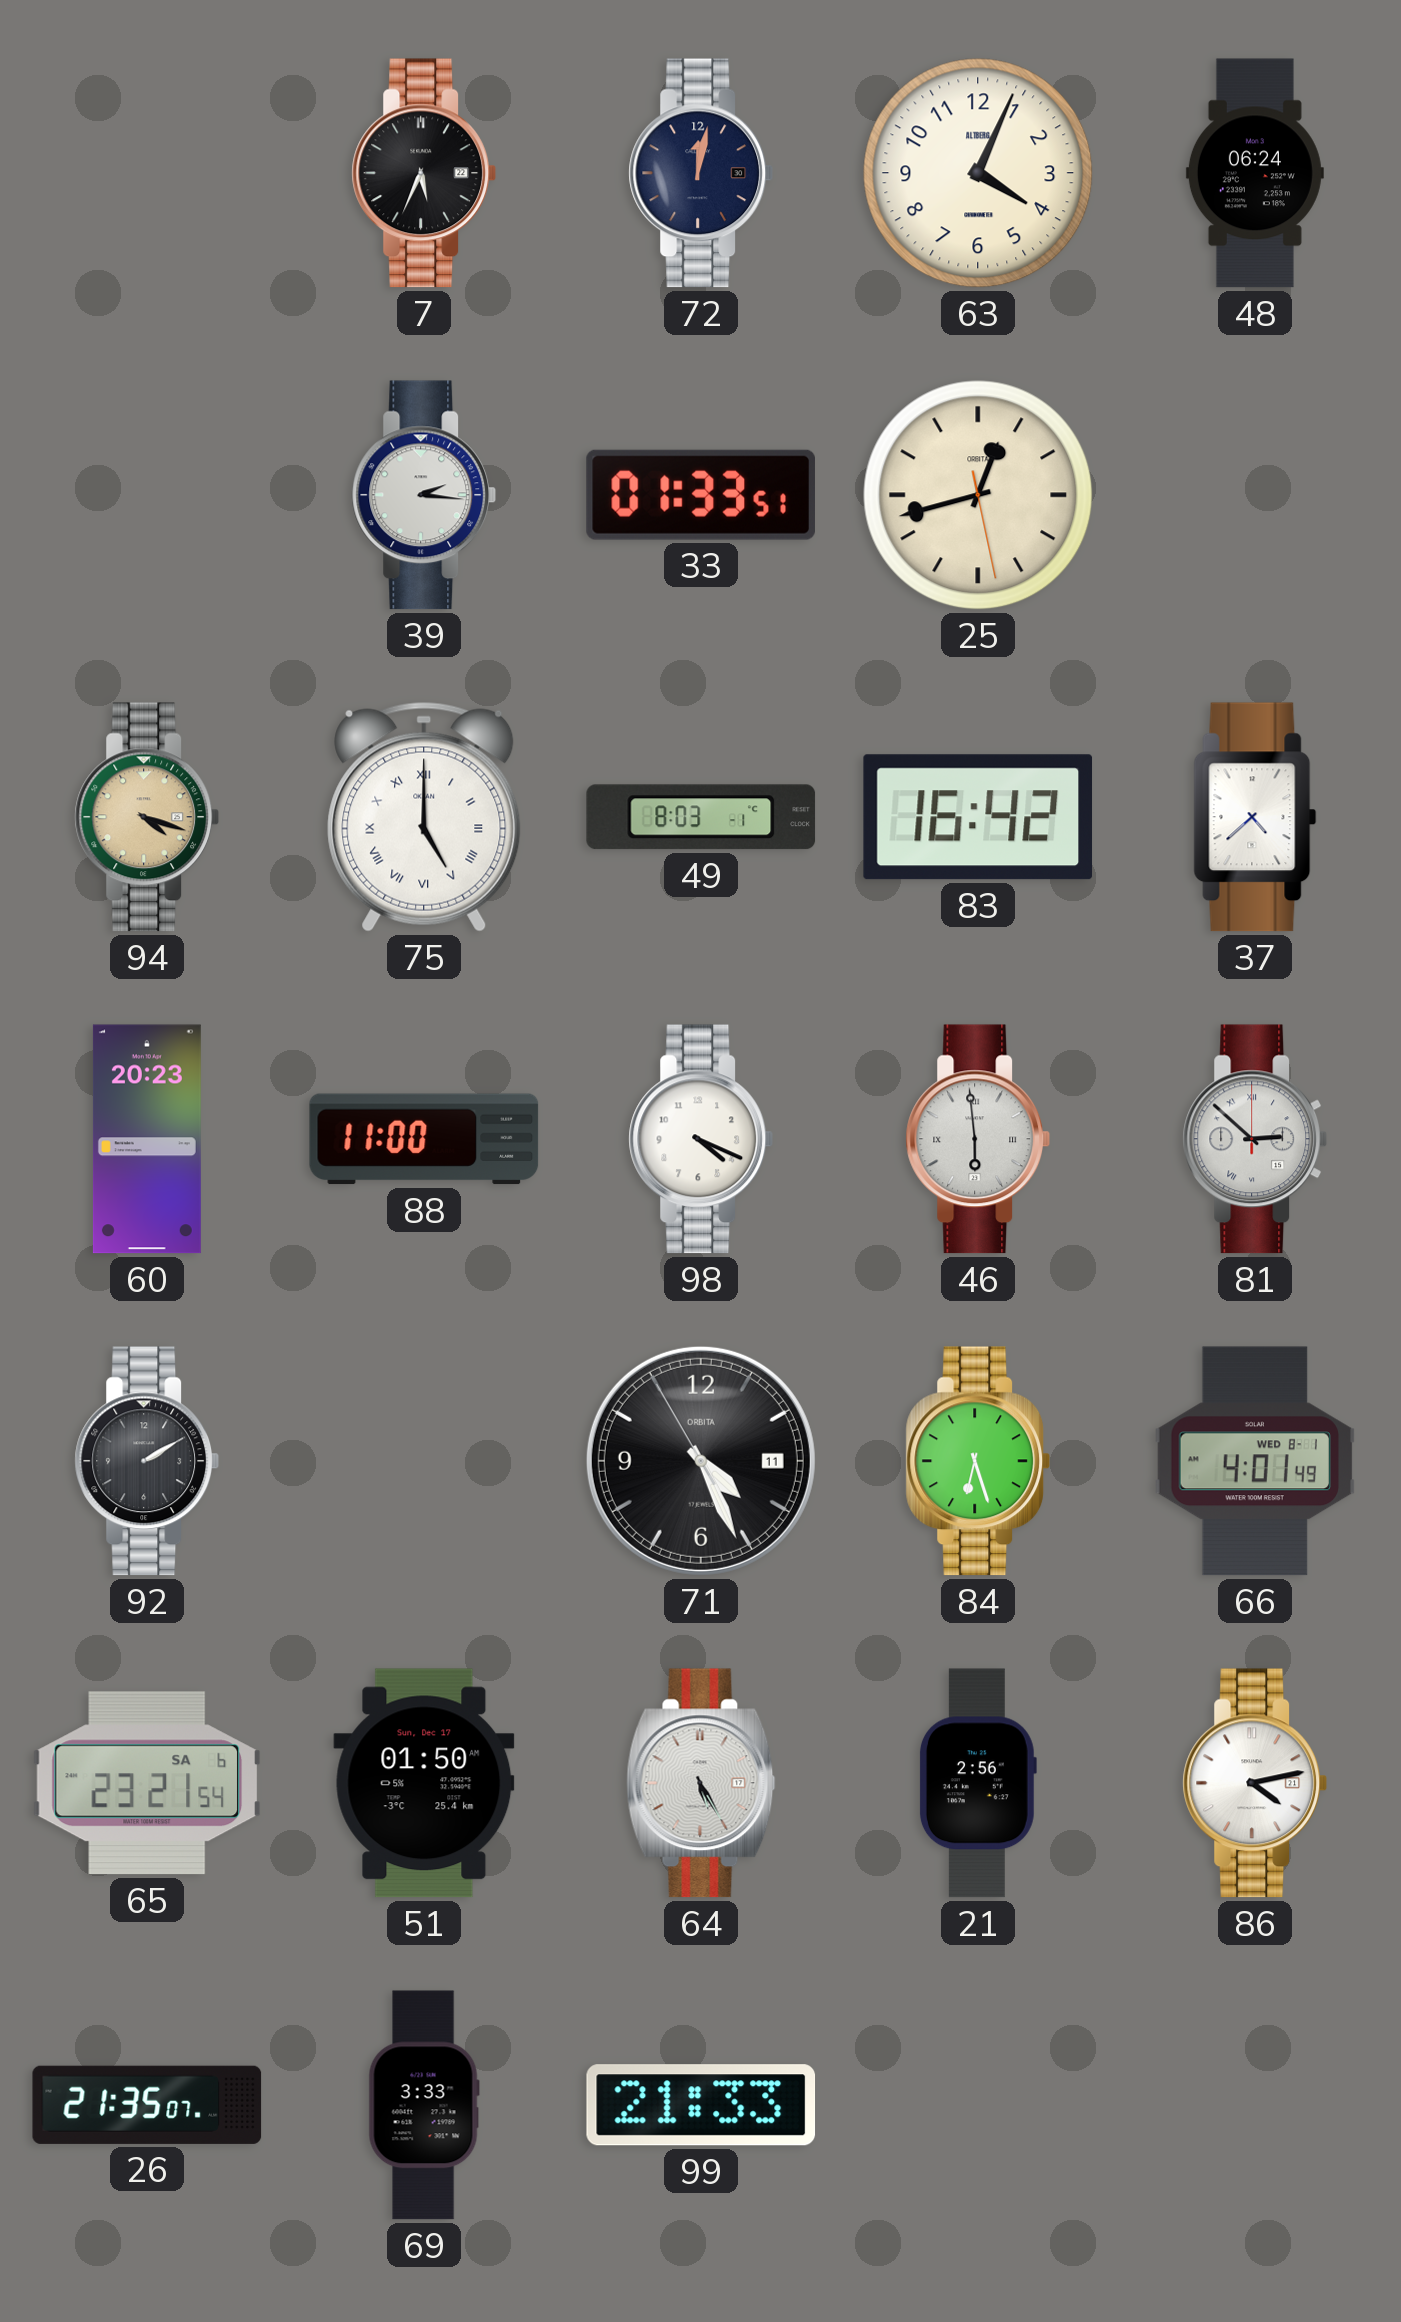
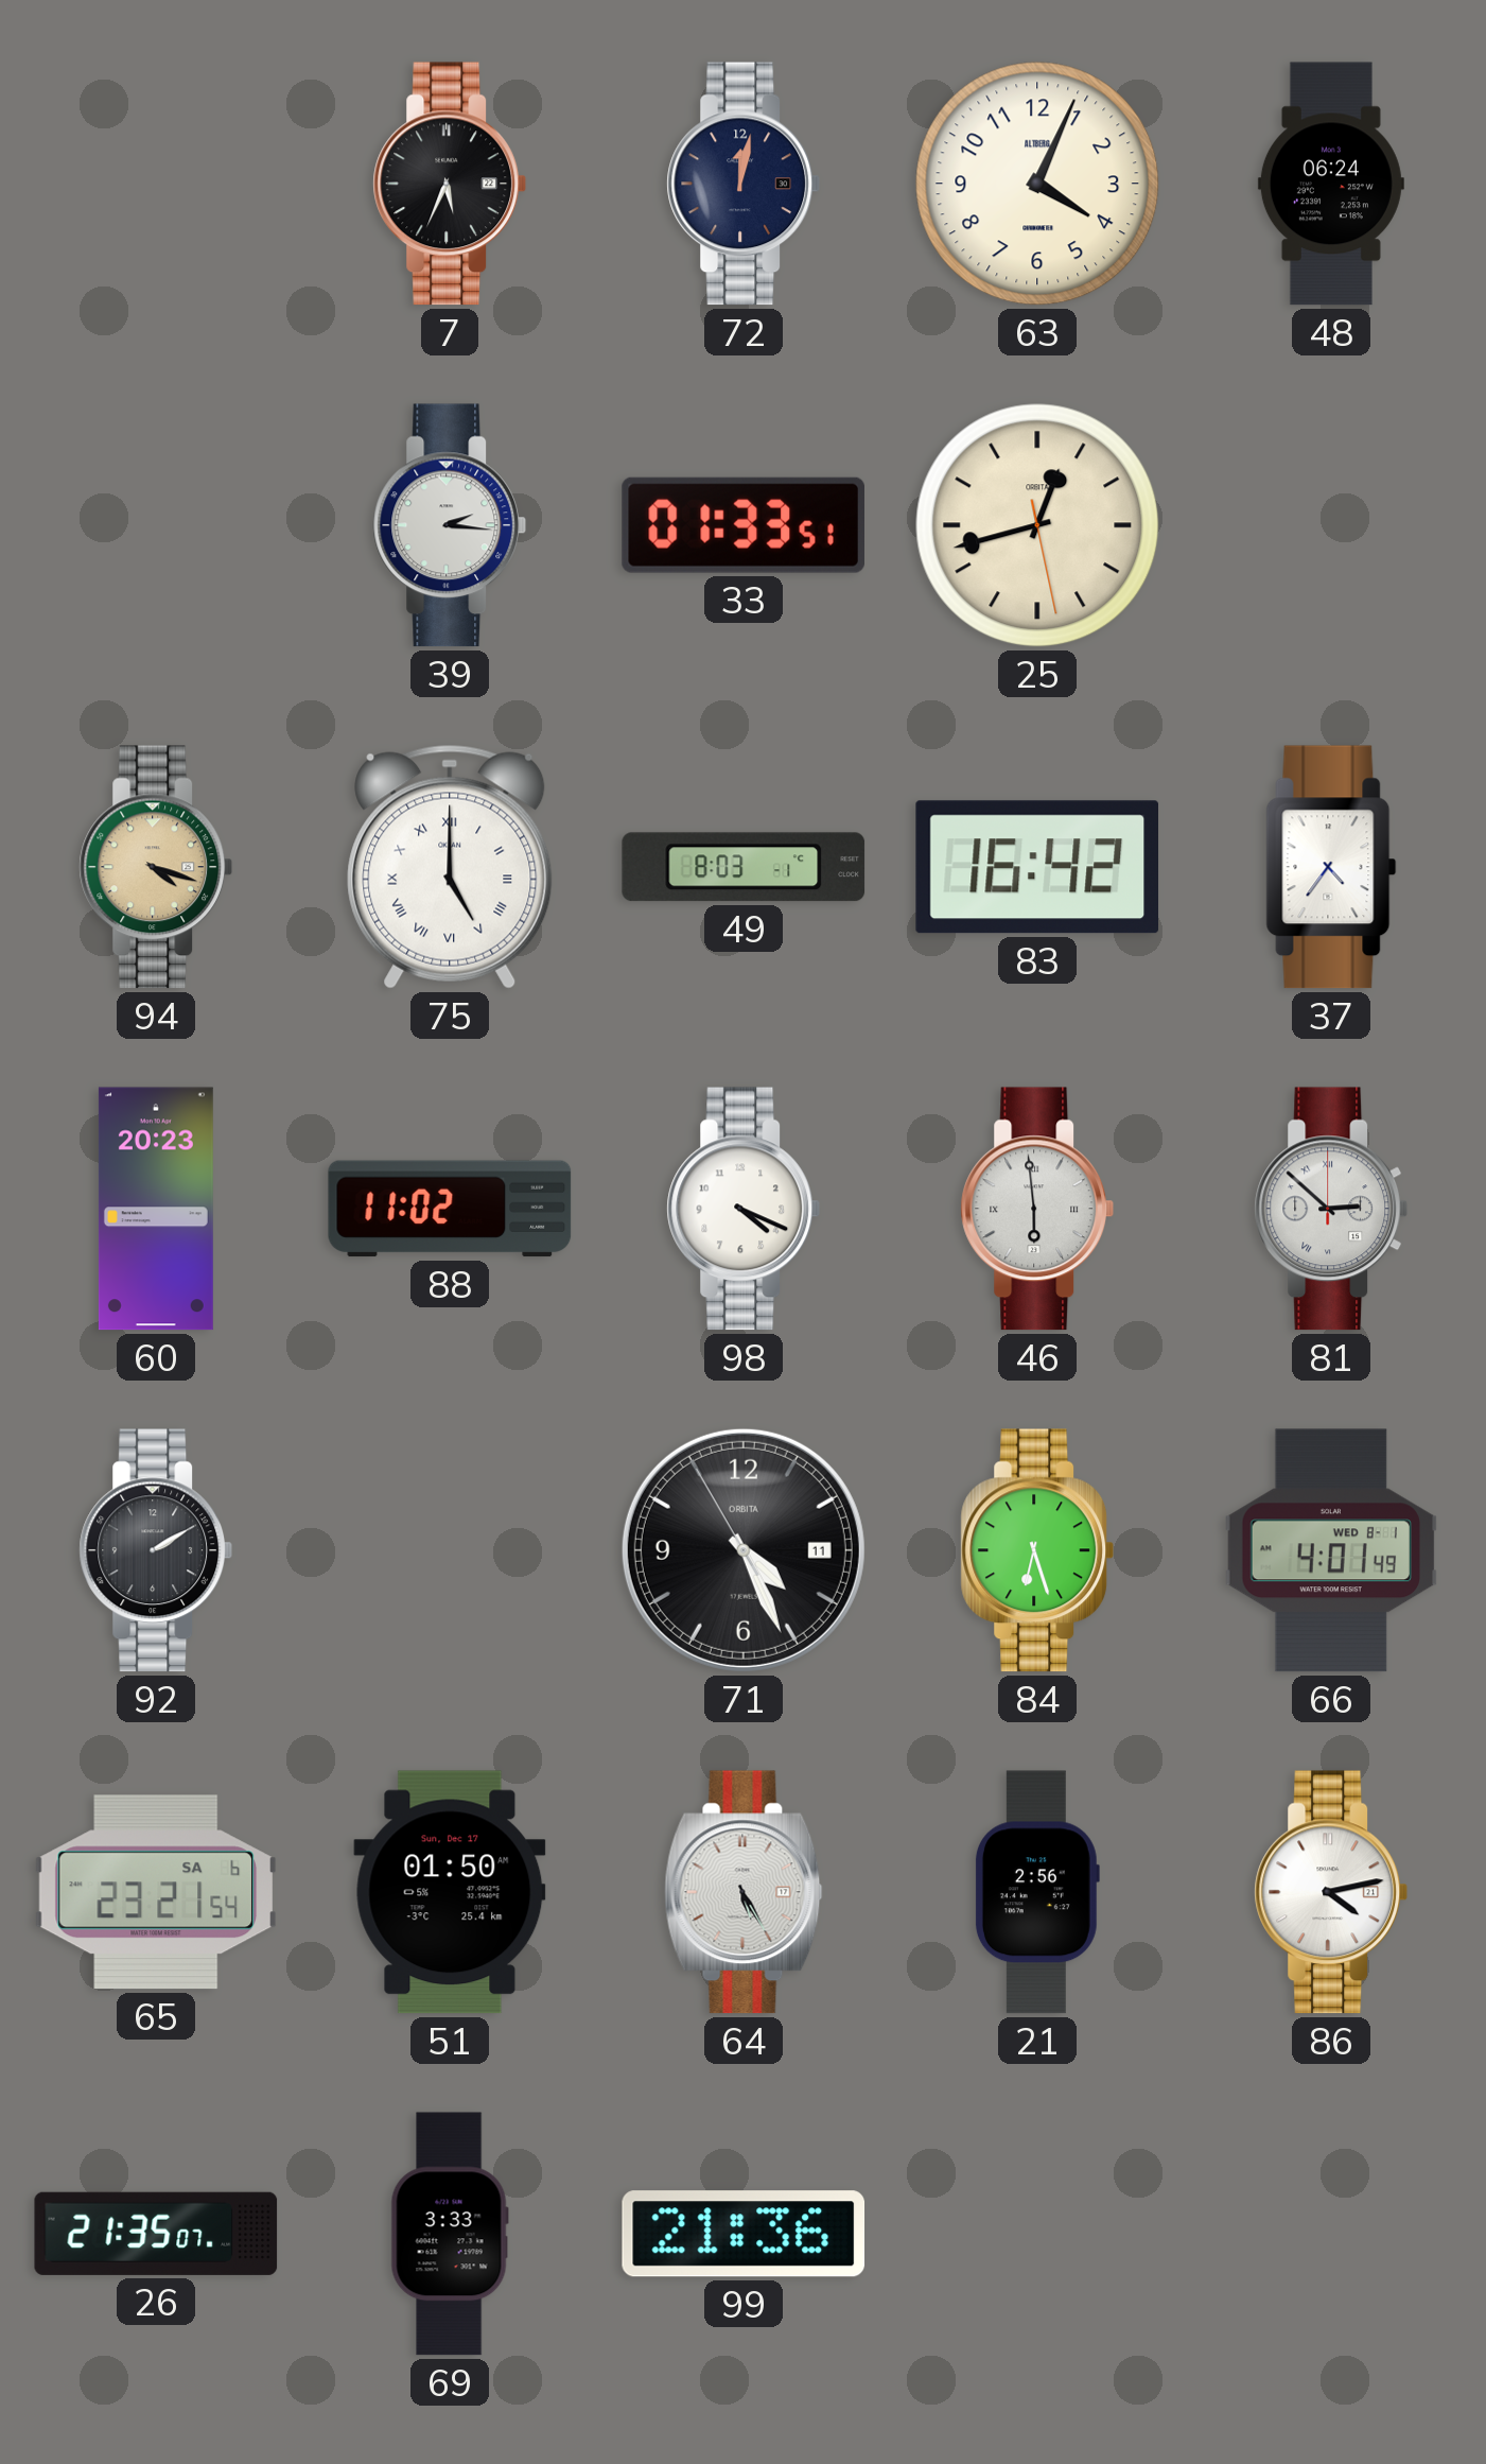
37: 4:38 -> 4:36 (1331, 867)
88: 11:00 -> 11:02 (450, 1209)
99: 21:33 -> 21:36 (744, 2234)
